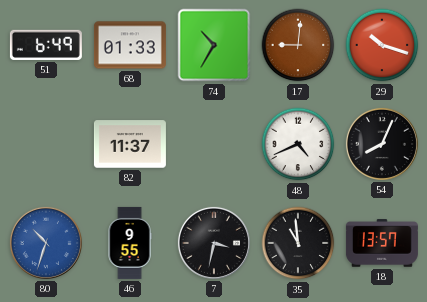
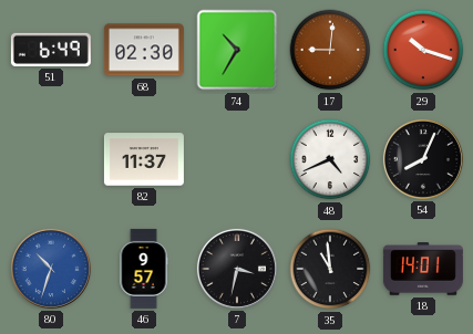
68: 01:33 -> 02:30 (144, 50)
46: 9:55 -> 9:57 (144, 269)
18: 13:57 -> 14:01 (423, 269)
